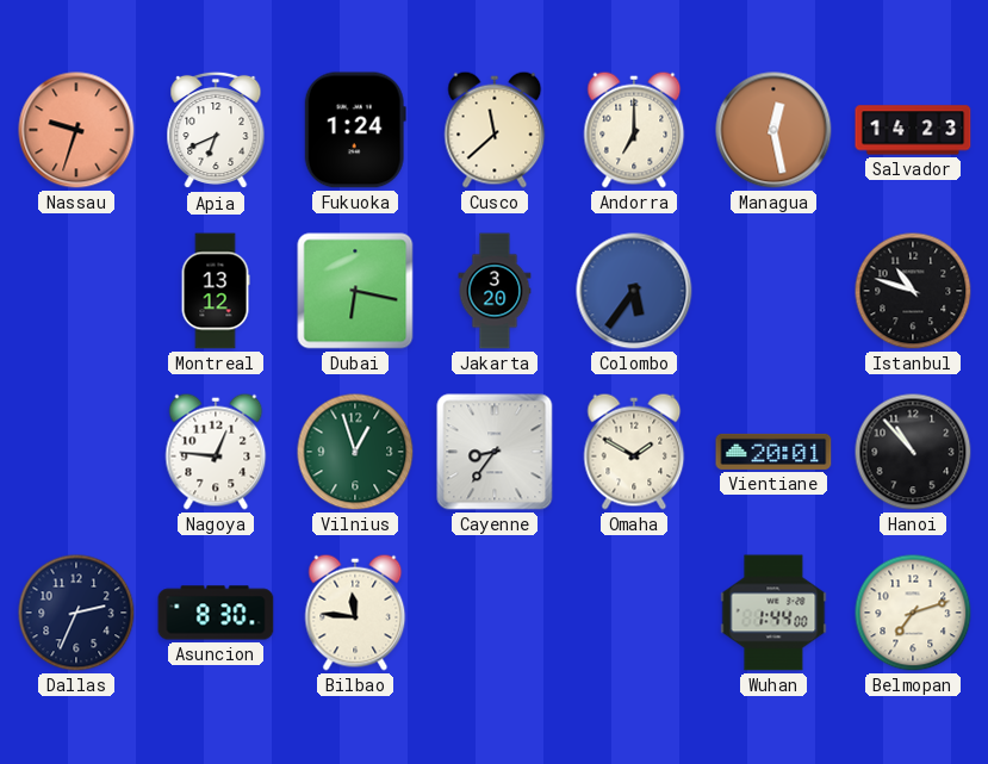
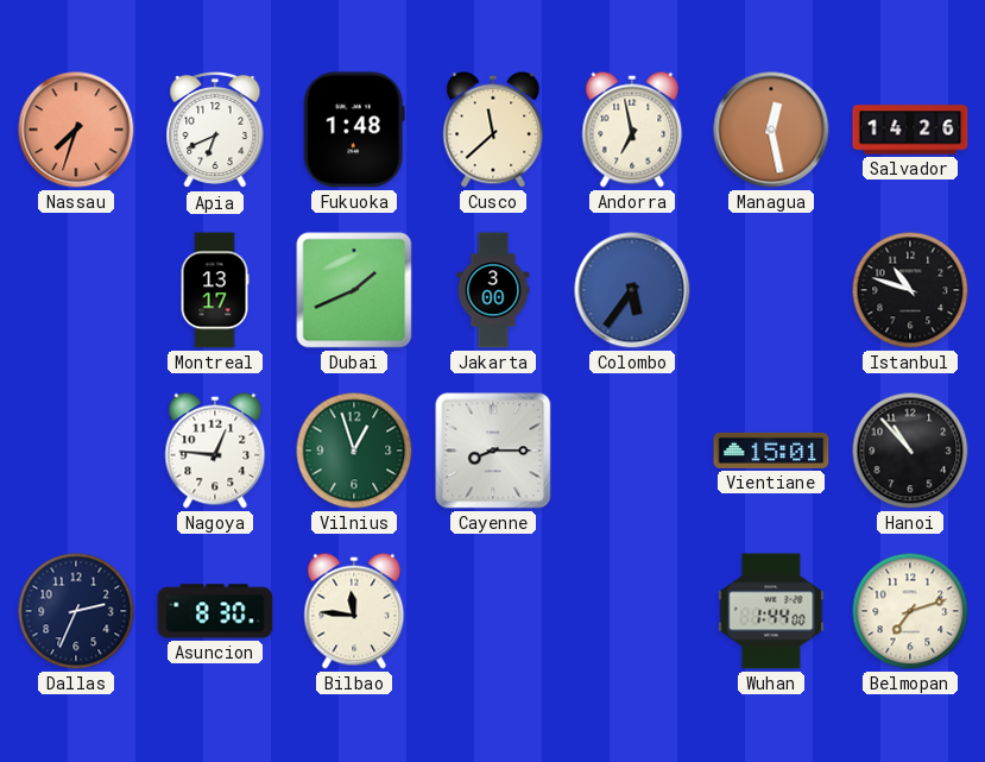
Nassau: 9:33 -> 7:33 (76, 130)
Fukuoka: 1:24 -> 1:48 (354, 130)
Andorra: 7:00 -> 6:58 (632, 130)
Salvador: 14:23 -> 14:26 (910, 130)
Montreal: 13:12 -> 13:17 (215, 290)
Dubai: 6:17 -> 1:41 (354, 290)
Jakarta: 3:20 -> 3:00 (493, 290)
Cayenne: 8:36 -> 8:15 (493, 451)
Omaha: 1:50 -> none (634, 452)
Vientiane: 20:01 -> 15:01 (771, 451)
